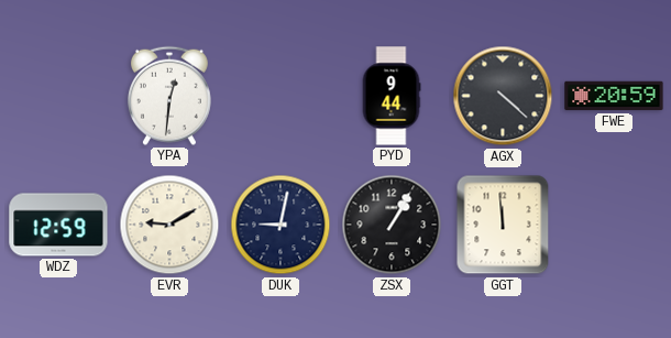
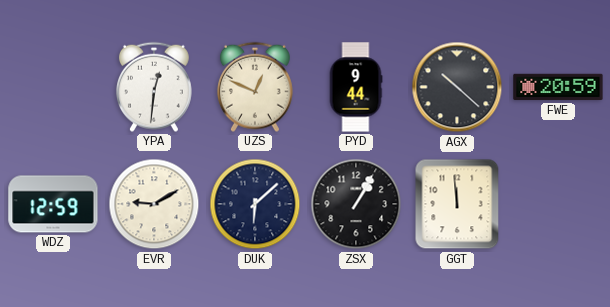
UZS: none -> 12:49 (255, 87)
AGX: 4:22 -> 10:22 (457, 87)
DUK: 9:02 -> 6:08 (255, 204)
